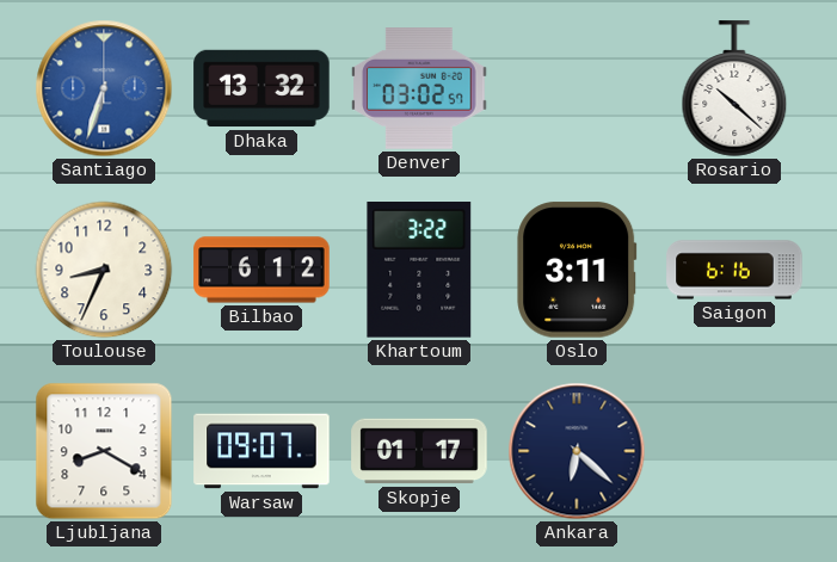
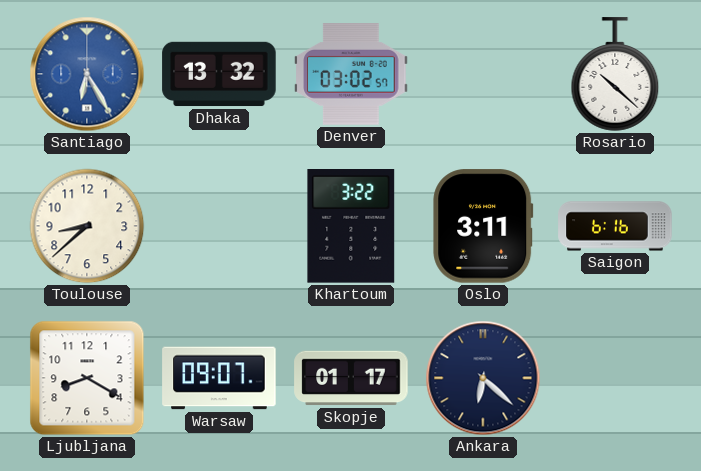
Santiago: 6:33 -> 6:25 (87, 74)
Toulouse: 8:34 -> 8:38 (87, 226)
Bilbao: 6:12 -> none (261, 270)
